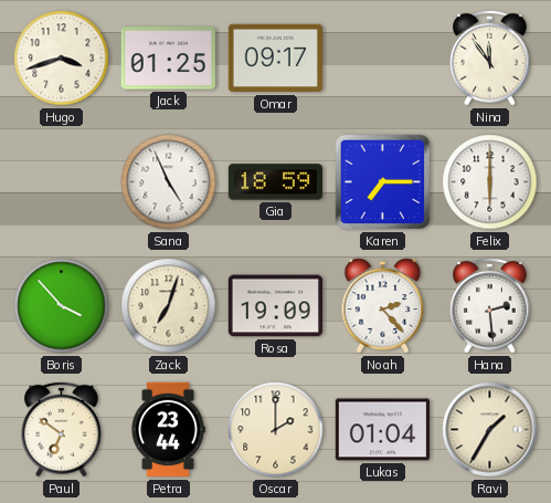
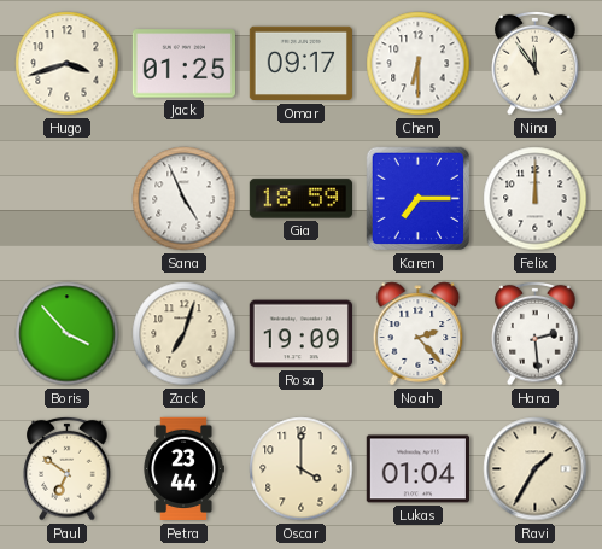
Chen: none -> 6:30 (419, 64)
Felix: 6:00 -> 12:00 (536, 199)
Oscar: 2:00 -> 4:00 (302, 469)
